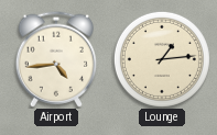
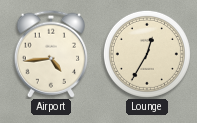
Lounge: 1:14 -> 12:35 (147, 54)
